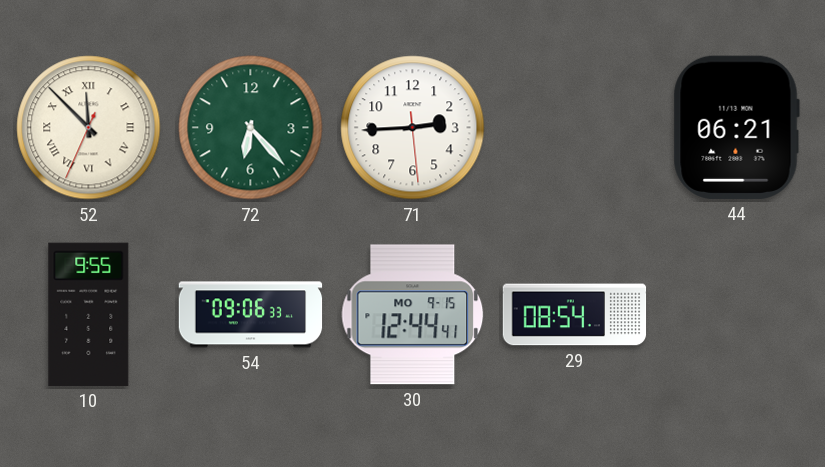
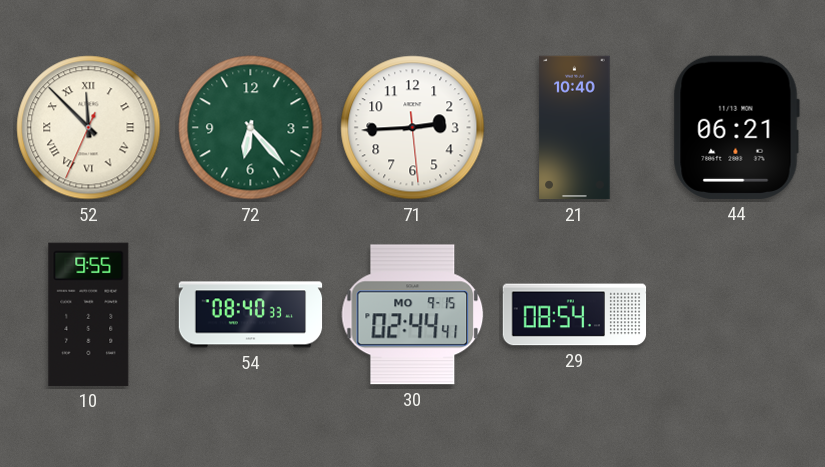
21: none -> 10:40 (575, 128)
54: 09:06 -> 08:40 (251, 315)
30: 12:44 -> 02:44 (413, 315)
